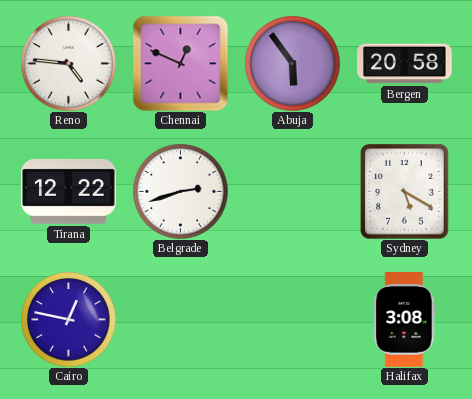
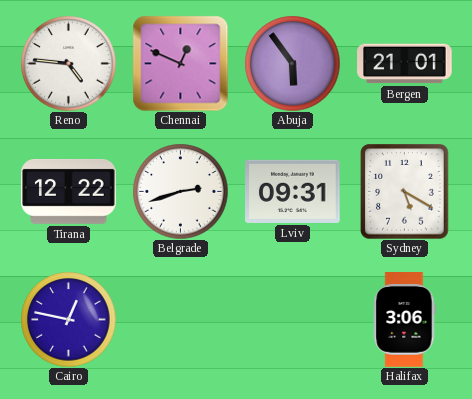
Bergen: 20:58 -> 21:01 (405, 64)
Lviv: none -> 09:31 (293, 191)
Halifax: 3:08 -> 3:06 (405, 320)
